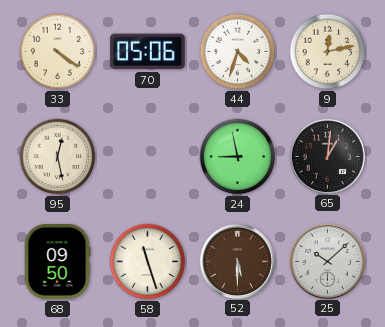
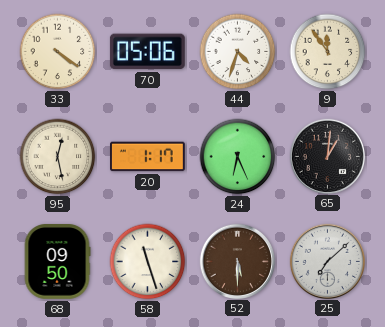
9: 12:13 -> 11:54 (328, 52)
20: none -> 1:17 (148, 157)
24: 8:58 -> 6:26 (238, 157)
25: 10:08 -> 7:08 (327, 261)
